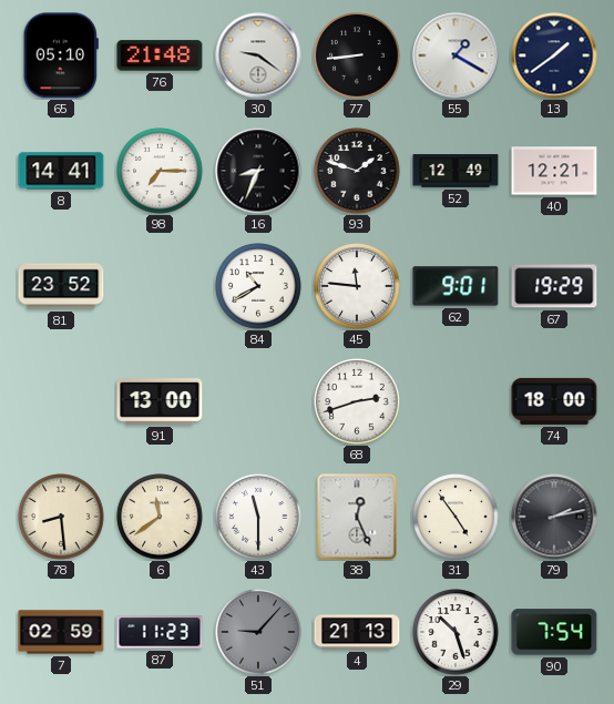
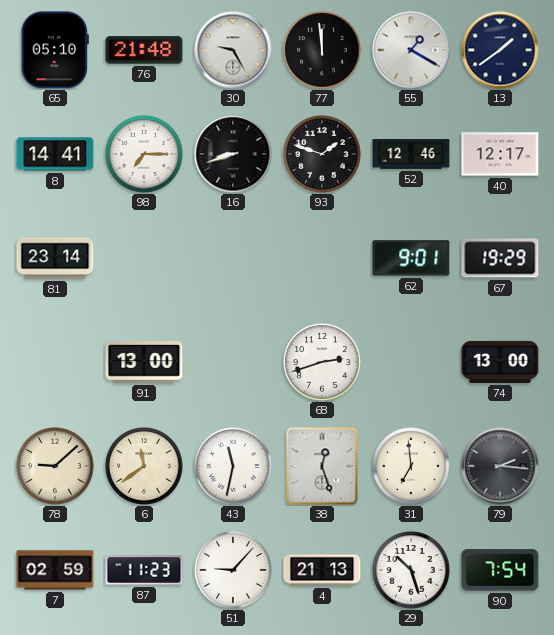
30: 9:21 -> 9:25 (233, 50)
77: 8:44 -> 11:59 (322, 50)
16: 8:34 -> 8:42 (233, 154)
52: 12:49 -> 12:46 (411, 154)
40: 12:21 -> 12:17 (500, 154)
81: 23:52 -> 23:14 (55, 258)
84: 10:40 -> none (258, 286)
45: 11:46 -> none (357, 286)
74: 18:00 -> 13:00 (500, 362)
78: 8:29 -> 9:08 (55, 466)
43: 11:30 -> 11:32 (233, 466)
38: 12:26 -> 12:27 (322, 466)
31: 4:54 -> 6:59 (411, 466)
79: 2:13 -> 2:16 (500, 466)
51 dial: grey -> white (233, 570)
